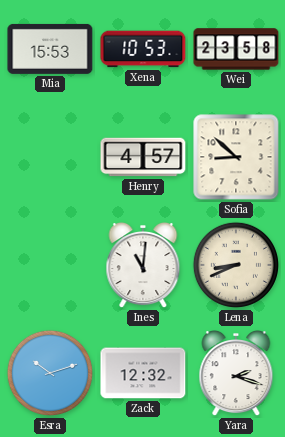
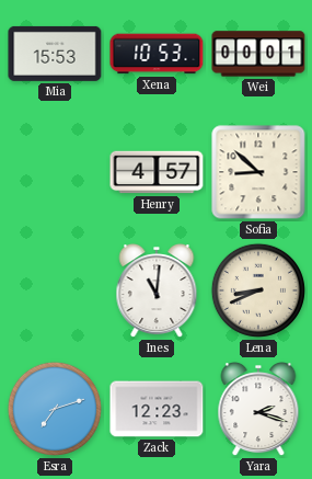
Wei: 23:58 -> 00:01 (258, 54)
Esra: 10:12 -> 7:12 (55, 409)
Zack: 12:32 -> 12:23 (157, 409)
